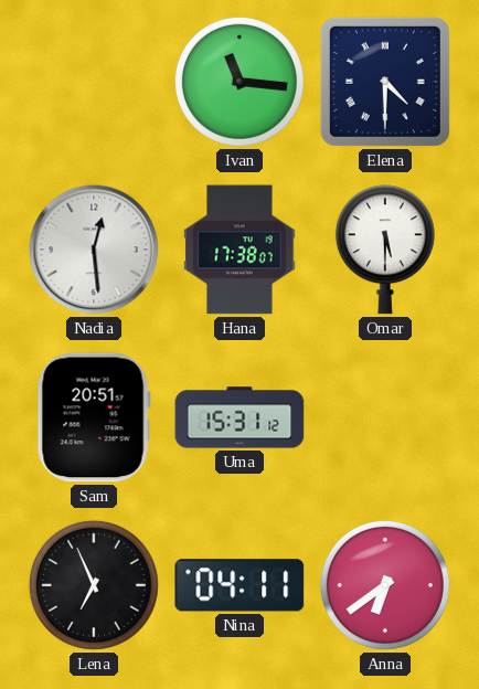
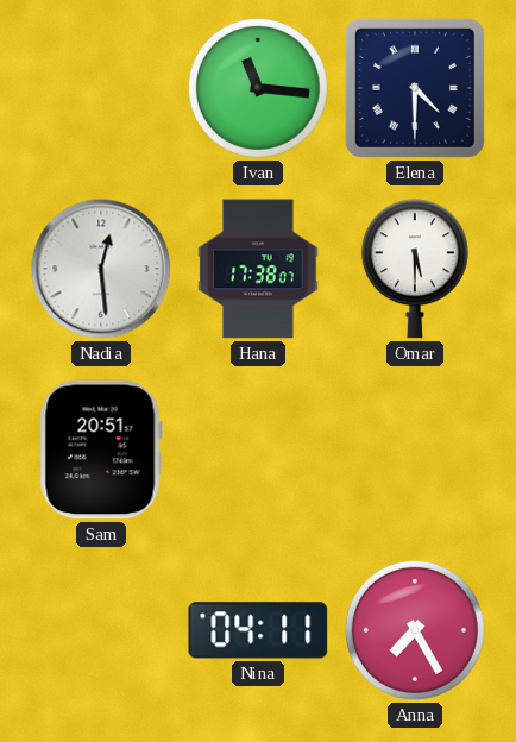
Uma: 15:31 -> none (239, 417)
Lena: 6:56 -> none (94, 585)
Anna: 6:39 -> 7:25 (415, 630)
